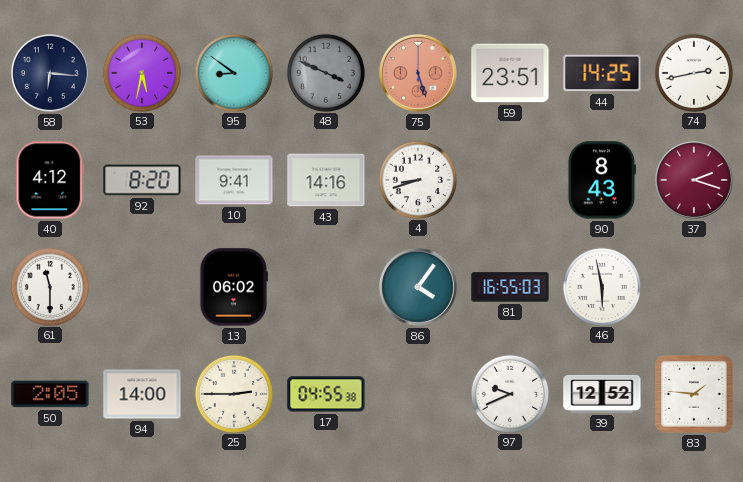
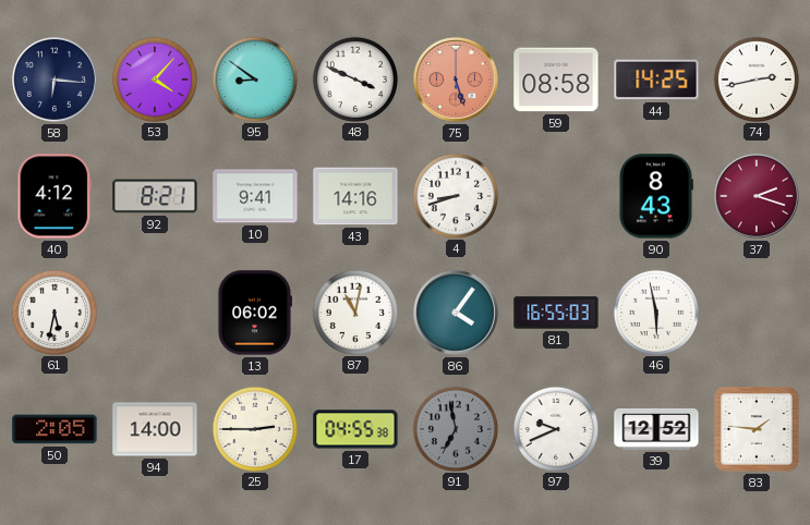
53: 5:32 -> 4:07 (154, 78)
48 dial: grey -> white (354, 78)
59: 23:51 -> 08:58 (556, 80)
92: 8:20 -> 8:21 (155, 196)
61: 11:30 -> 5:32 (53, 312)
87: none -> 11:02 (354, 312)
91: none -> 6:58 (455, 428)
